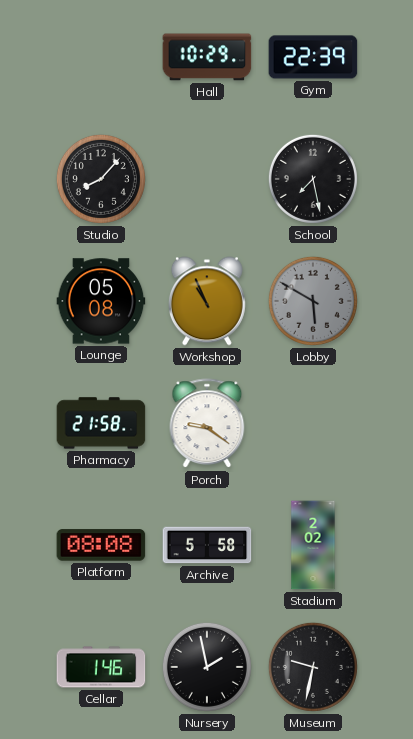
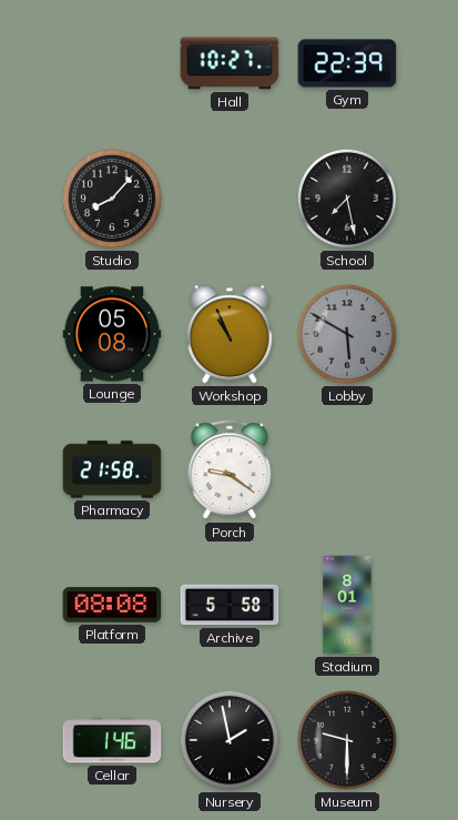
Hall: 10:29 -> 10:27 (230, 63)
Stadium: 2:02 -> 8:01 (347, 605)
Museum: 9:32 -> 9:30 (347, 740)
